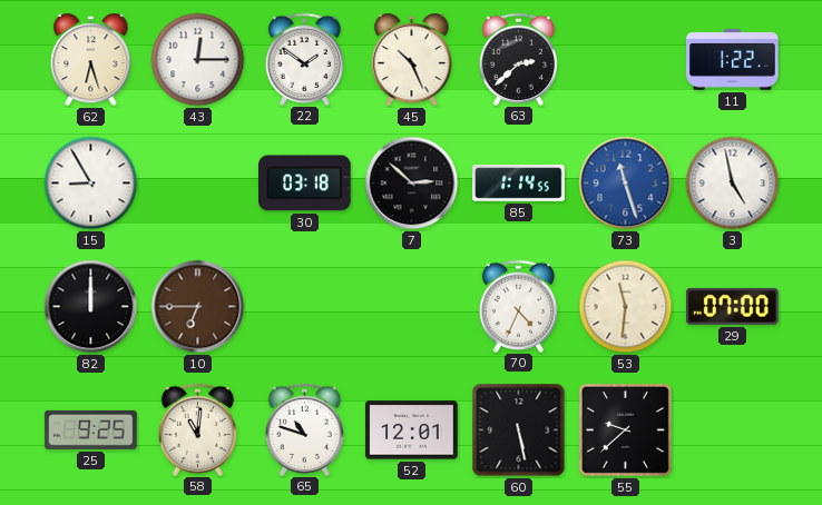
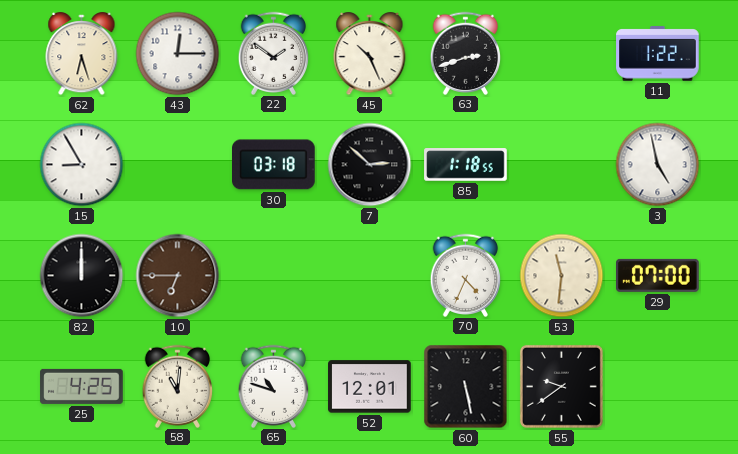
63: 2:38 -> 2:42 (466, 53)
85: 1:14 -> 1:18 (466, 165)
73: 11:27 -> none (626, 184)
25: 9:25 -> 4:25 (82, 386)
55: 9:38 -> 9:39 (561, 386)
